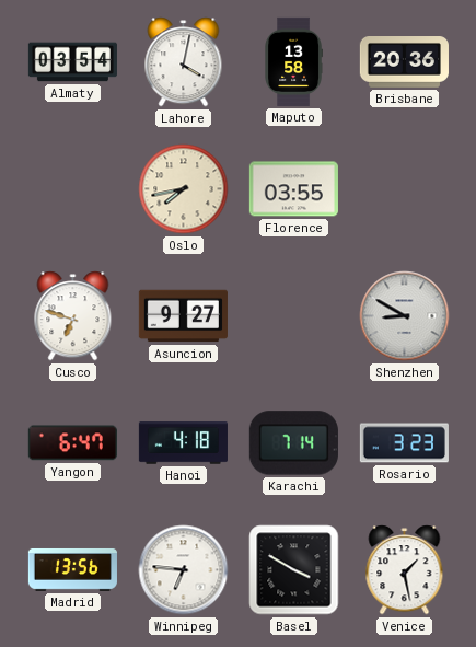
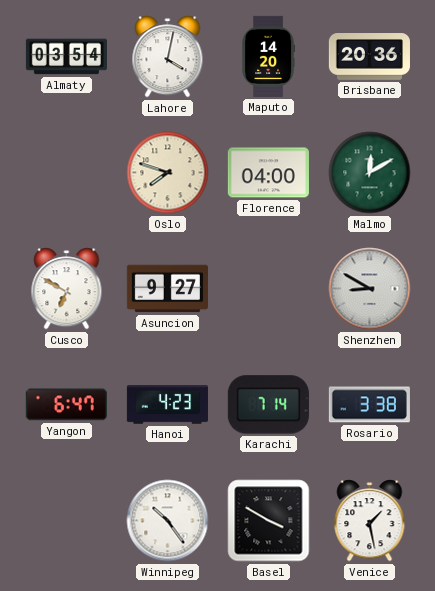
Maputo: 13:58 -> 14:20 (268, 56)
Oslo: 7:43 -> 7:48 (168, 173)
Florence: 03:55 -> 04:00 (268, 173)
Malmo: none -> 12:10 (370, 173)
Cusco: 6:48 -> 6:50 (67, 289)
Hanoi: 4:18 -> 4:23 (167, 405)
Rosario: 3:23 -> 3:38 (369, 405)
Madrid: 13:56 -> none (72, 569)
Winnipeg: 6:46 -> 10:24 (168, 521)
